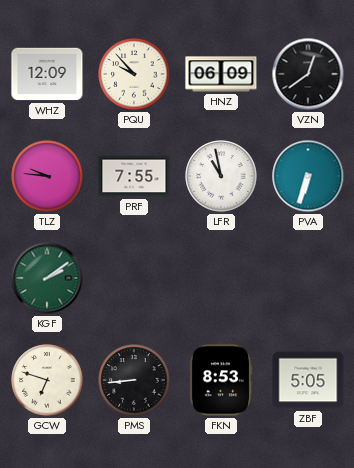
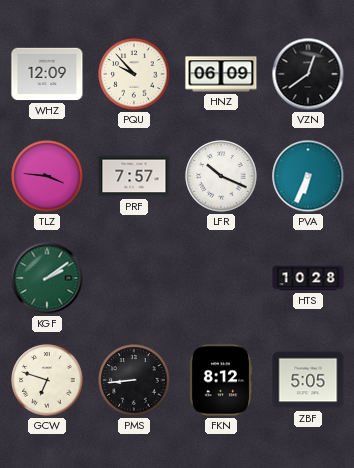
TLZ: 9:46 -> 3:46 (47, 176)
PRF: 7:55 -> 7:57 (134, 176)
LFR: 10:58 -> 10:19 (221, 176)
PVA: 6:33 -> 6:34 (308, 176)
HTS: none -> 10:28 (308, 278)
FKN: 8:53 -> 8:12 (221, 380)
